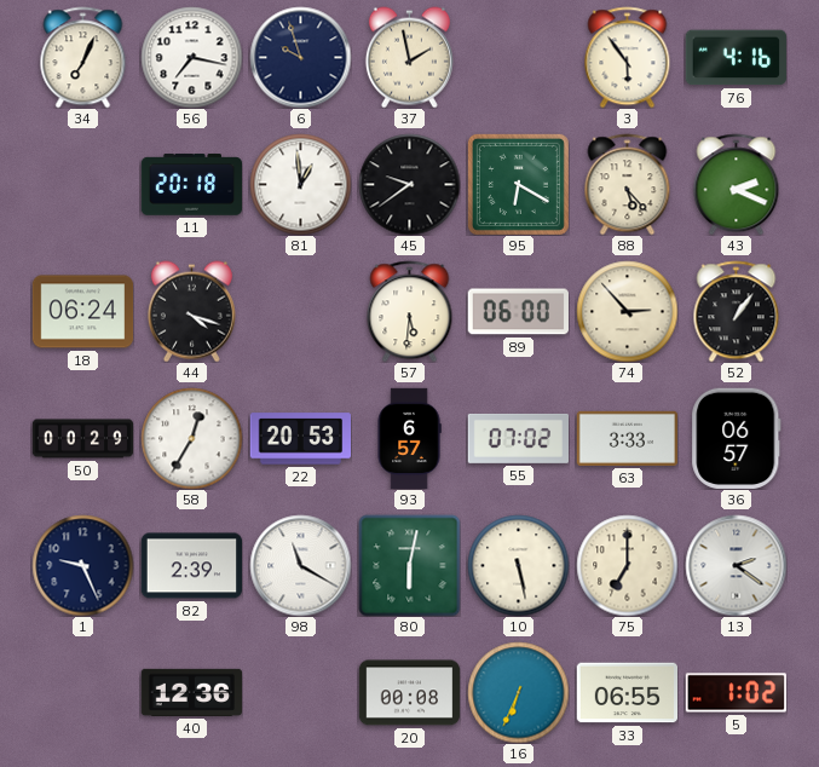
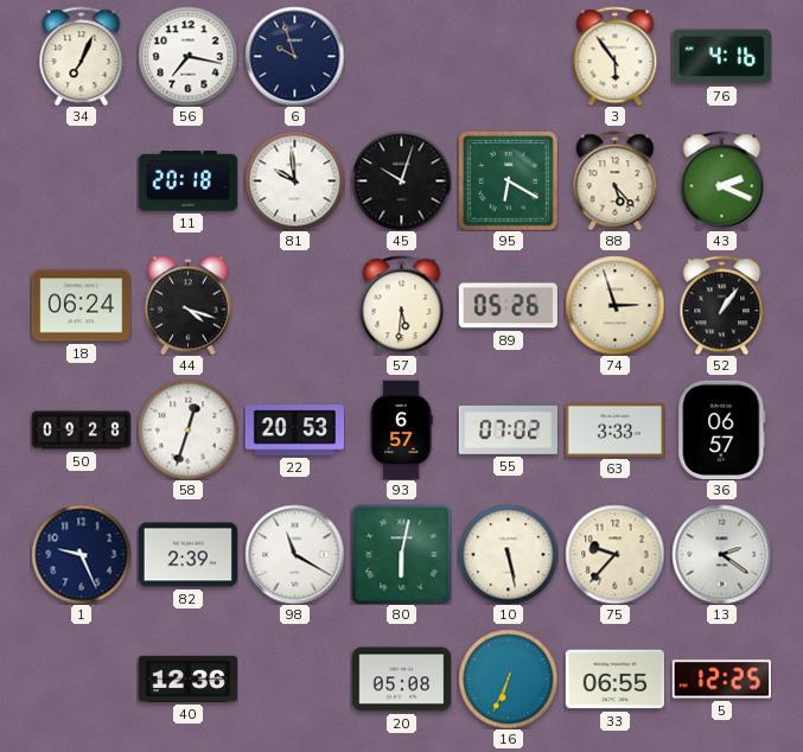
37: 1:58 -> none (409, 57)
81: 12:59 -> 9:59 (294, 180)
45: 9:39 -> 10:03 (401, 180)
89: 06:00 -> 05:26 (508, 306)
74: 2:53 -> 2:57 (614, 305)
50: 00:29 -> 09:28 (81, 431)
58: 12:35 -> 12:33 (187, 429)
75: 7:00 -> 9:37 (614, 554)
20: 00:08 -> 05:08 (401, 680)
5: 1:02 -> 12:25 (721, 680)
